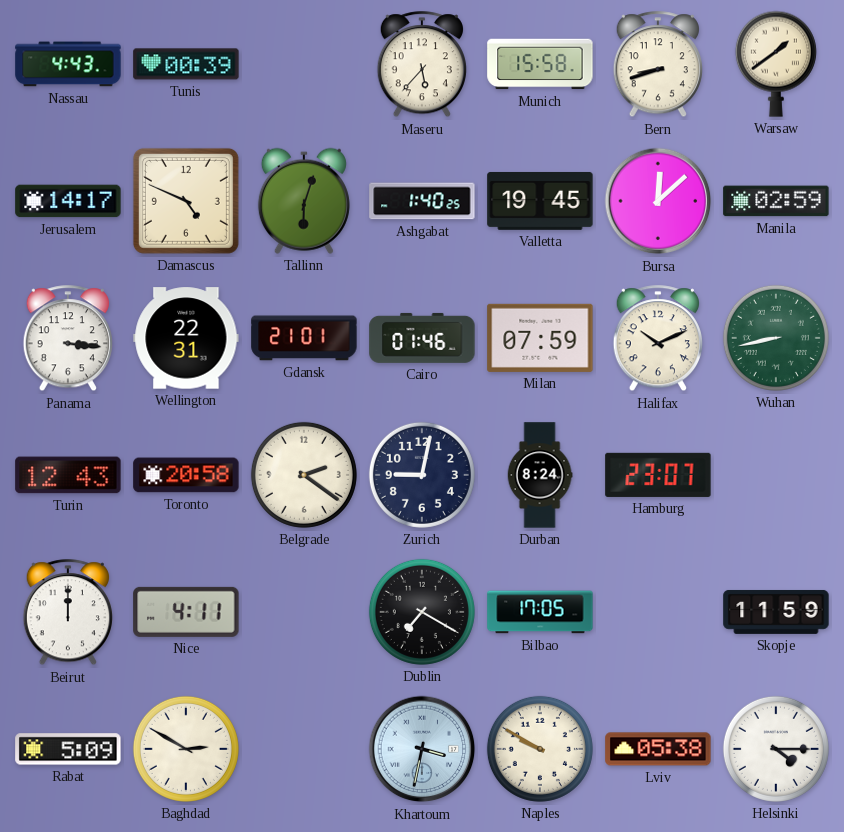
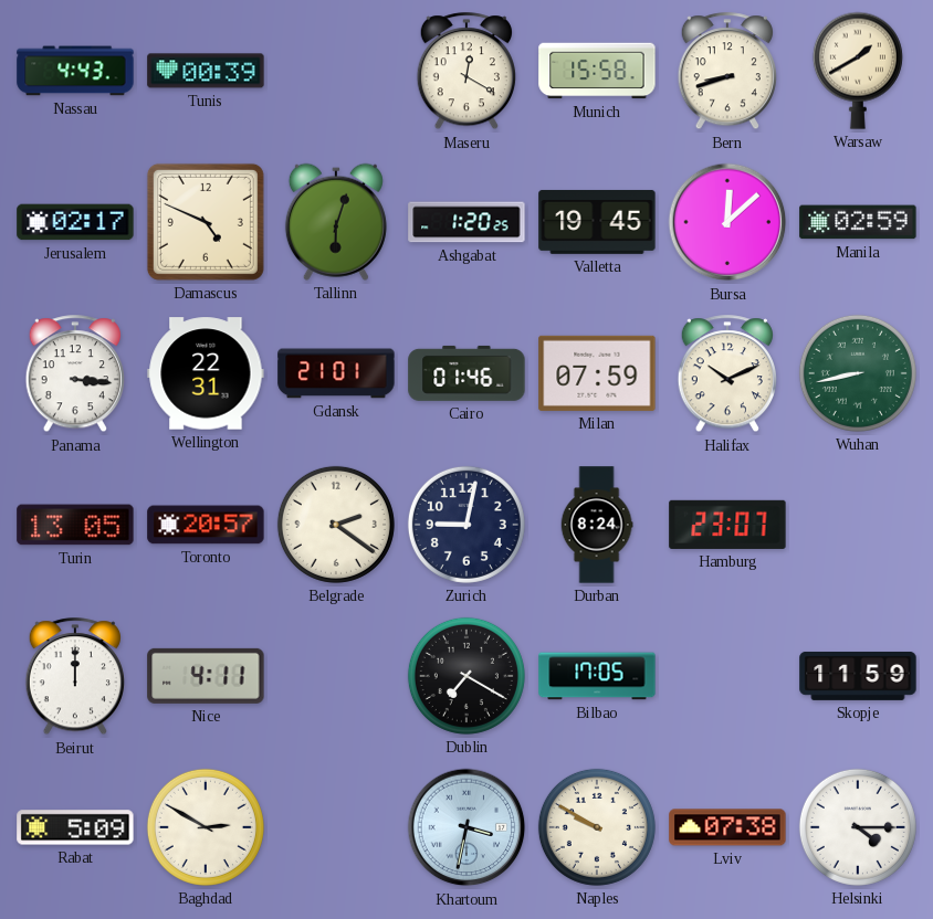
Maseru: 5:37 -> 12:20 (466, 72)
Warsaw: 1:39 -> 1:40 (858, 71)
Jerusalem: 14:17 -> 02:17 (75, 222)
Ashgabat: 1:40 -> 1:20 (466, 222)
Turin: 12:43 -> 13:05 (75, 525)
Toronto: 20:58 -> 20:57 (206, 525)
Lviv: 05:38 -> 07:38 (727, 827)
